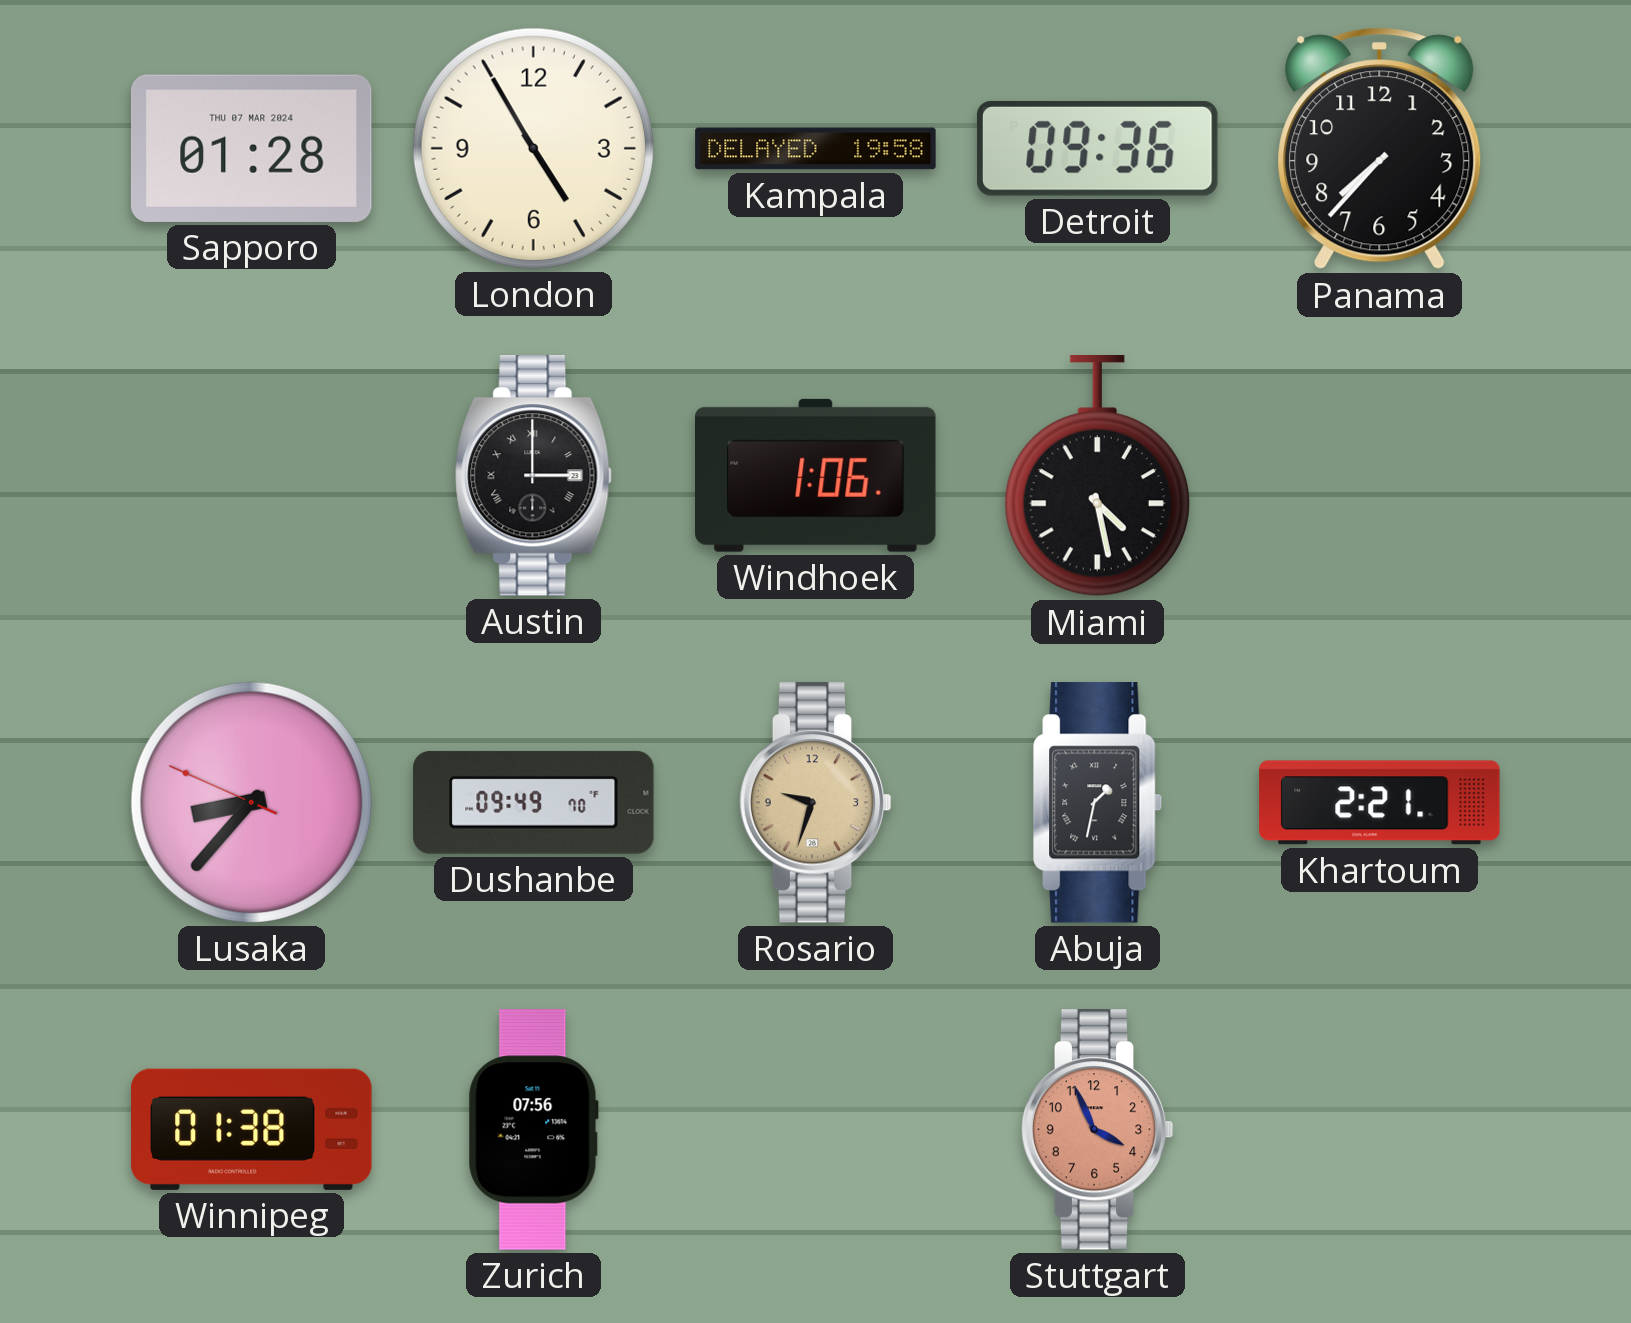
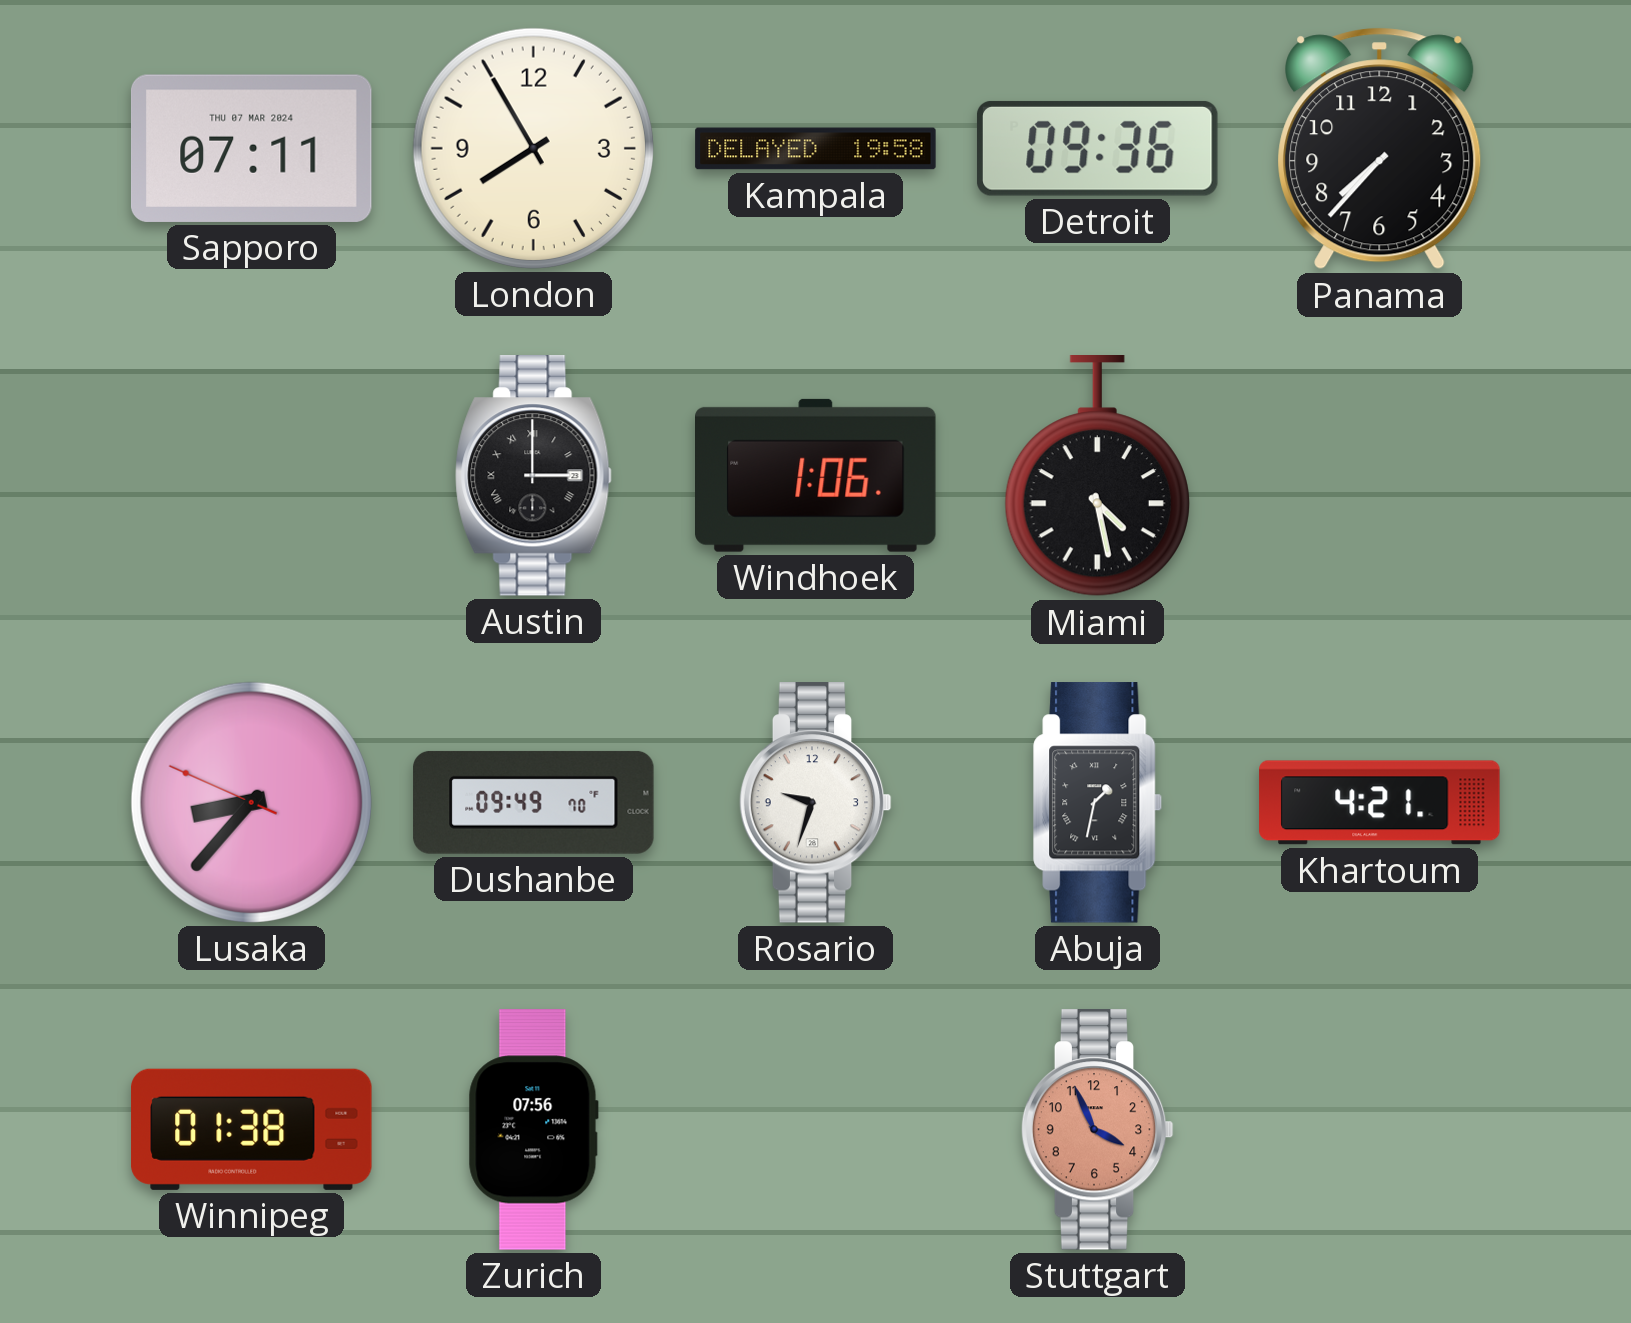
Sapporo: 01:28 -> 07:11 (251, 148)
London: 4:55 -> 7:55 (533, 148)
Rosario dial: champagne -> white (815, 803)
Khartoum: 2:21 -> 4:21 (1380, 803)
